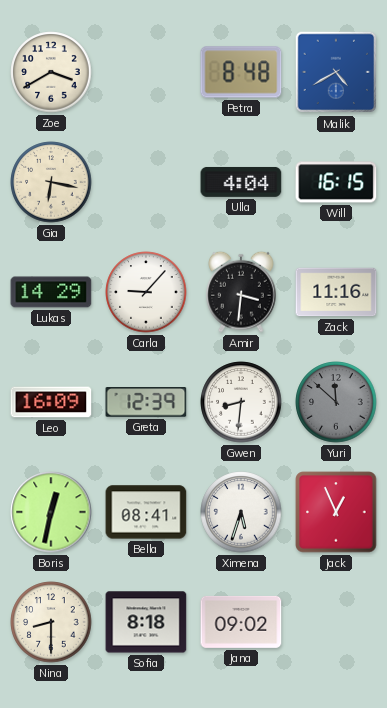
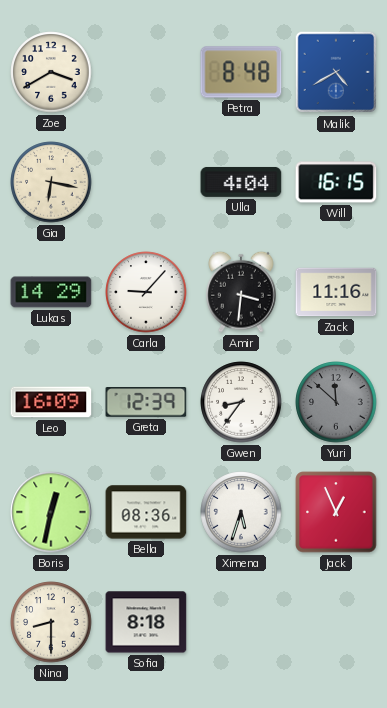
Gwen: 8:31 -> 8:36 (241, 402)
Bella: 08:41 -> 08:36 (146, 512)
Jana: 09:02 -> none (241, 622)
